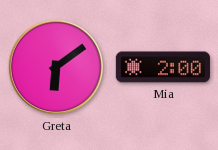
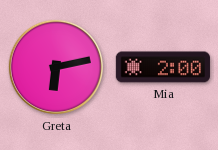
Greta: 6:09 -> 6:13 (56, 67)
